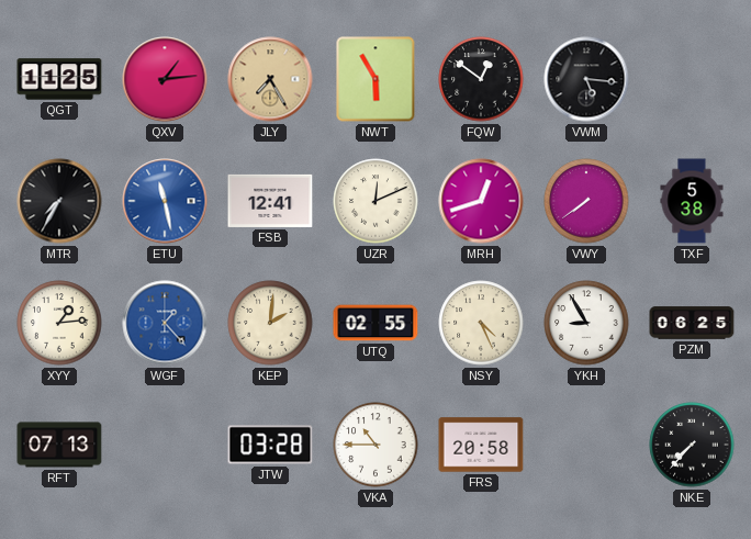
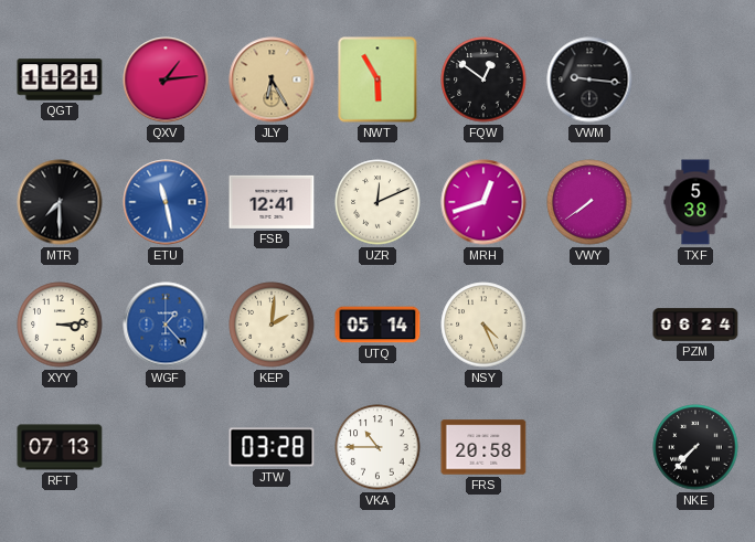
QGT: 11:25 -> 11:21 (60, 79)
JLY: 7:25 -> 6:25 (272, 79)
VWM: 5:16 -> 9:16 (589, 79)
MTR: 7:35 -> 7:30 (60, 202)
XYY: 1:14 -> 3:14 (60, 325)
UTQ: 02:55 -> 05:14 (377, 325)
YKH: 8:55 -> none (586, 323)
PZM: 06:25 -> 06:24 (695, 325)
